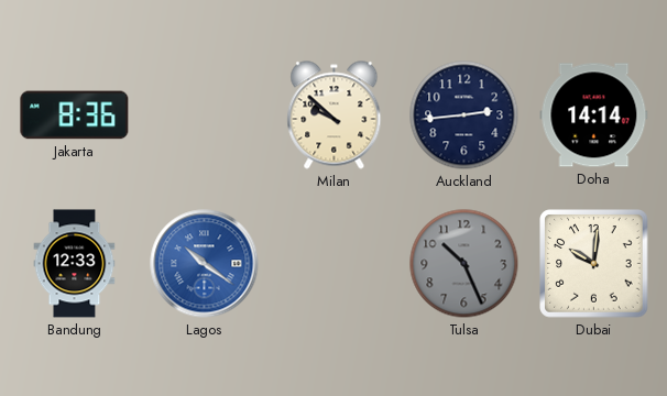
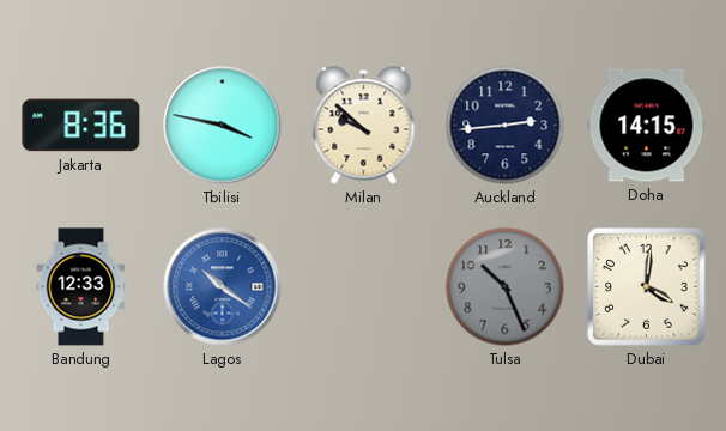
Tbilisi: none -> 3:47 (223, 126)
Doha: 14:14 -> 14:15 (647, 126)
Dubai: 10:01 -> 4:01 (647, 287)
